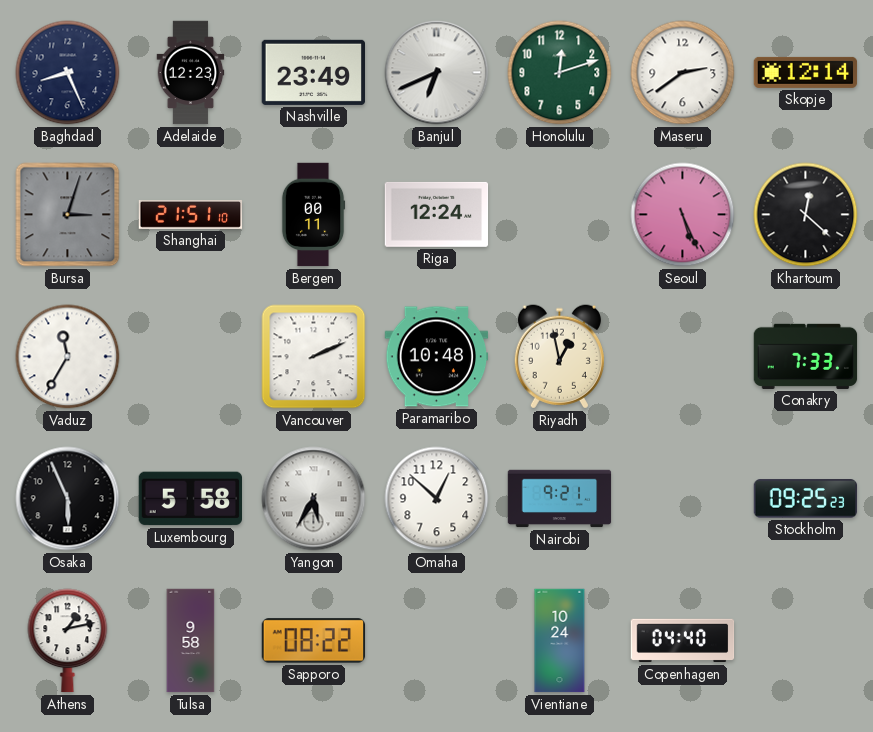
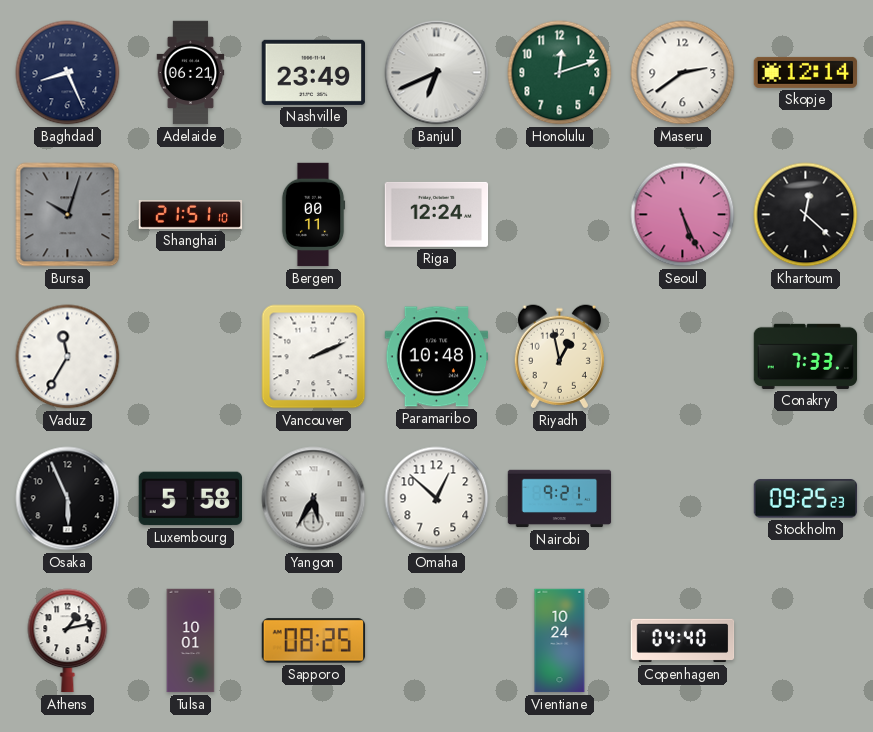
Adelaide: 12:23 -> 06:21 (191, 73)
Bursa: 3:03 -> 10:03 (68, 215)
Tulsa: 9:58 -> 10:01 (191, 641)
Sapporo: 08:22 -> 08:25 (314, 641)
